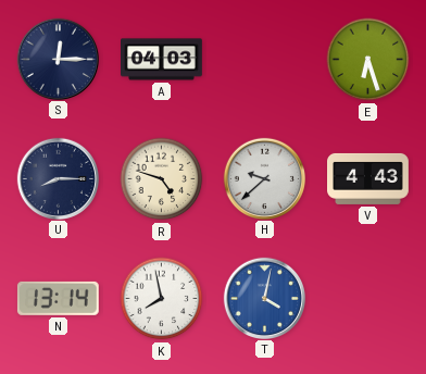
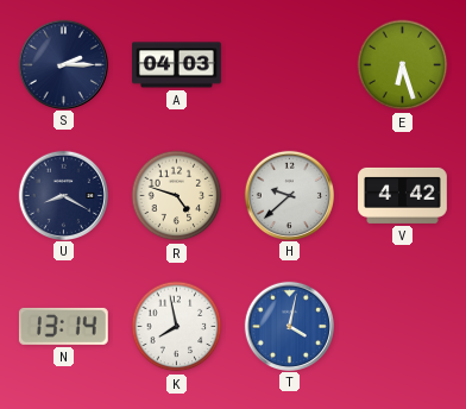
S: 12:15 -> 2:15 (63, 64)
U: 8:15 -> 8:20 (63, 195)
V: 4:43 -> 4:42 (403, 195)
